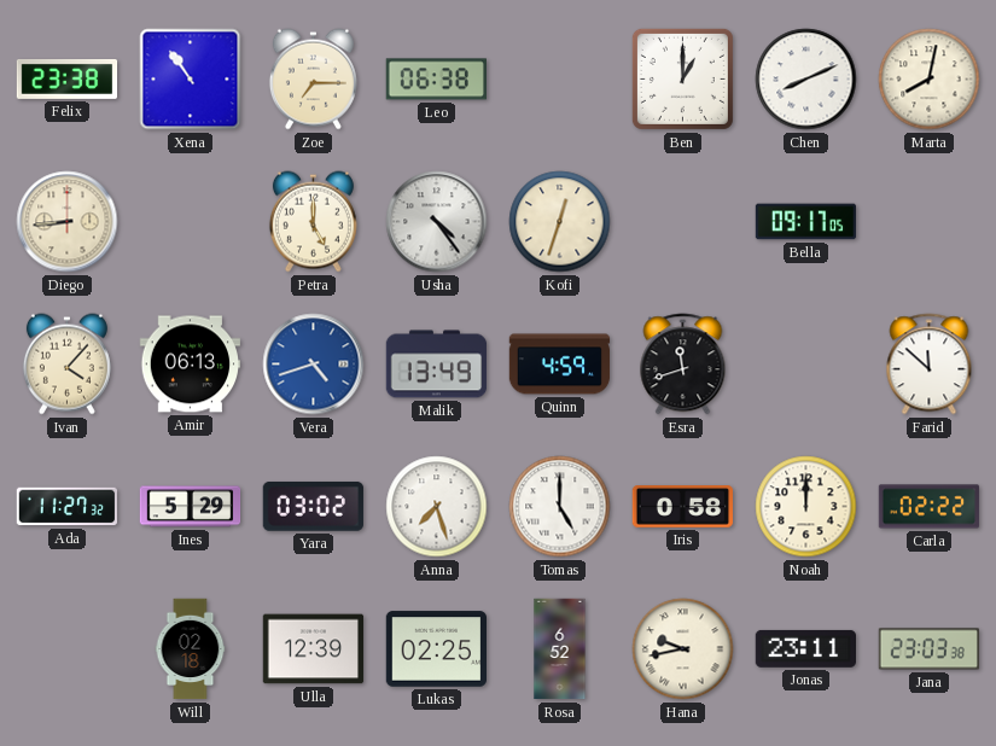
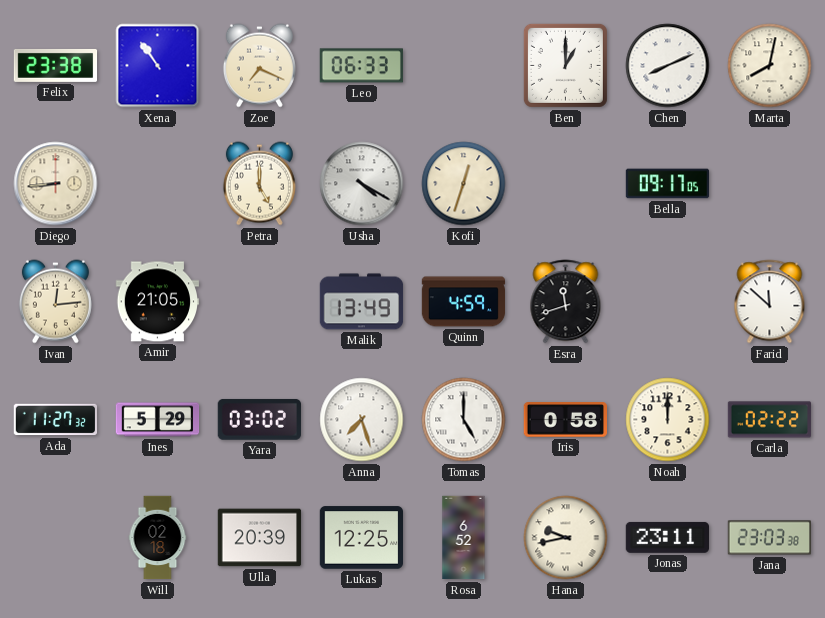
Zoe: 7:15 -> 7:19 (259, 66)
Leo: 06:38 -> 06:33 (361, 66)
Usha: 4:24 -> 4:20 (362, 184)
Ivan: 4:07 -> 12:14 (55, 302)
Amir: 06:13 -> 21:05 (157, 302)
Vera: 4:42 -> none (314, 365)
Ulla: 12:39 -> 20:39 (260, 538)
Lukas: 02:25 -> 12:25 (361, 538)
